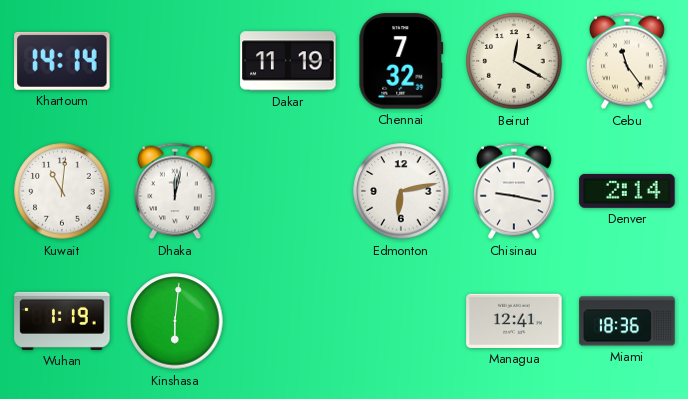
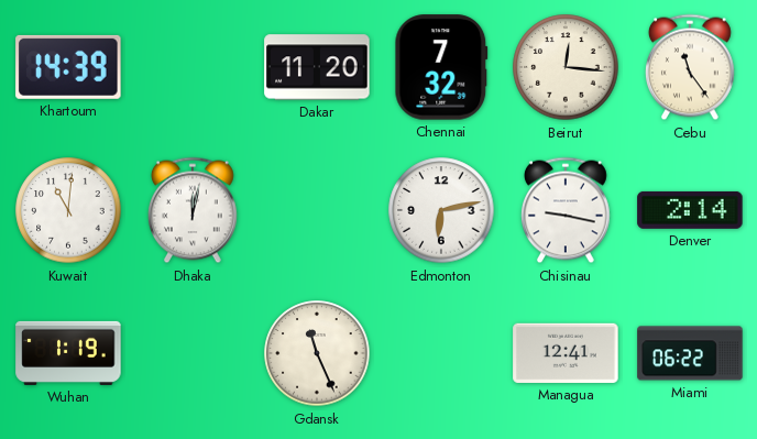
Khartoum: 14:14 -> 14:39 (68, 67)
Dakar: 11:19 -> 11:20 (317, 67)
Beirut: 12:20 -> 12:16 (566, 67)
Kinshasa: 6:01 -> none (175, 321)
Gdansk: none -> 11:26 (317, 353)
Miami: 18:36 -> 06:22 (690, 353)
